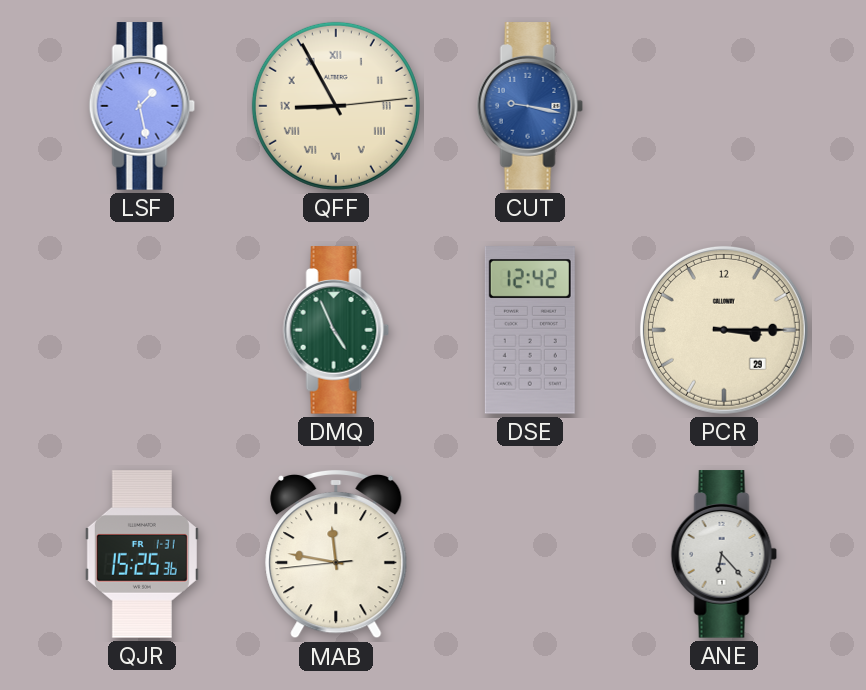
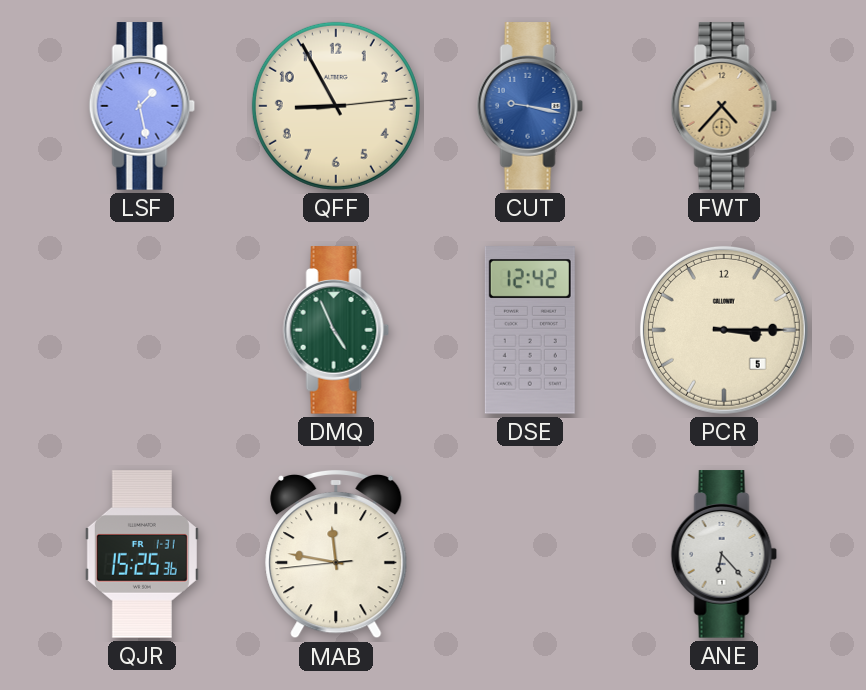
QFF numerals: Roman -> Arabic (336, 106)
FWT: none -> 4:37 (724, 106)
PCR date: 29 -> 5 (724, 330)
